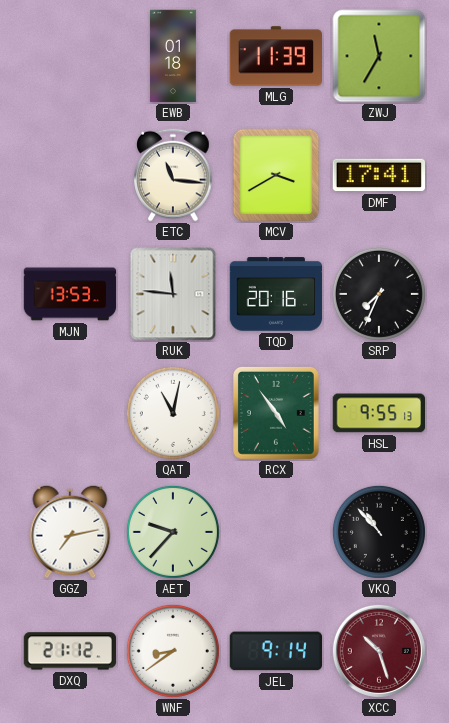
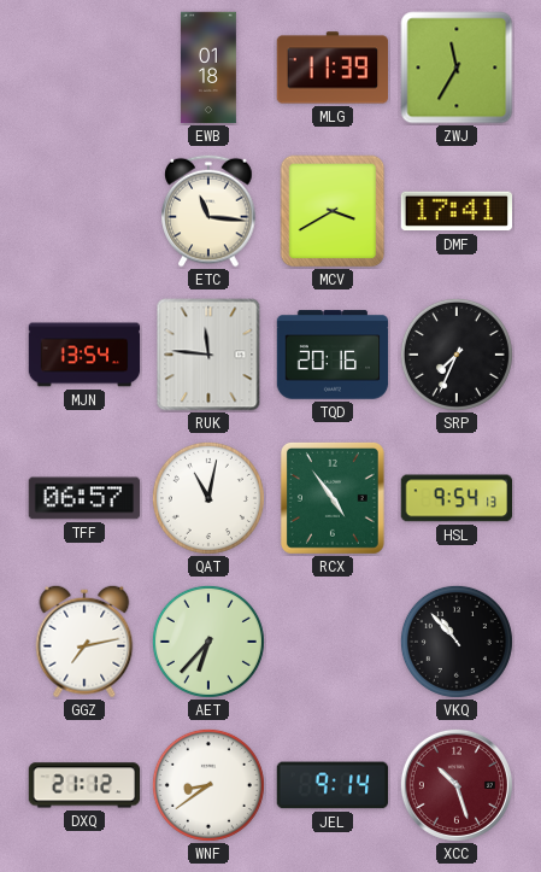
MJN: 13:53 -> 13:54 (84, 355)
TFF: none -> 06:57 (84, 498)
HSL: 9:55 -> 9:54 (455, 498)
AET: 9:37 -> 6:37 (208, 642)
